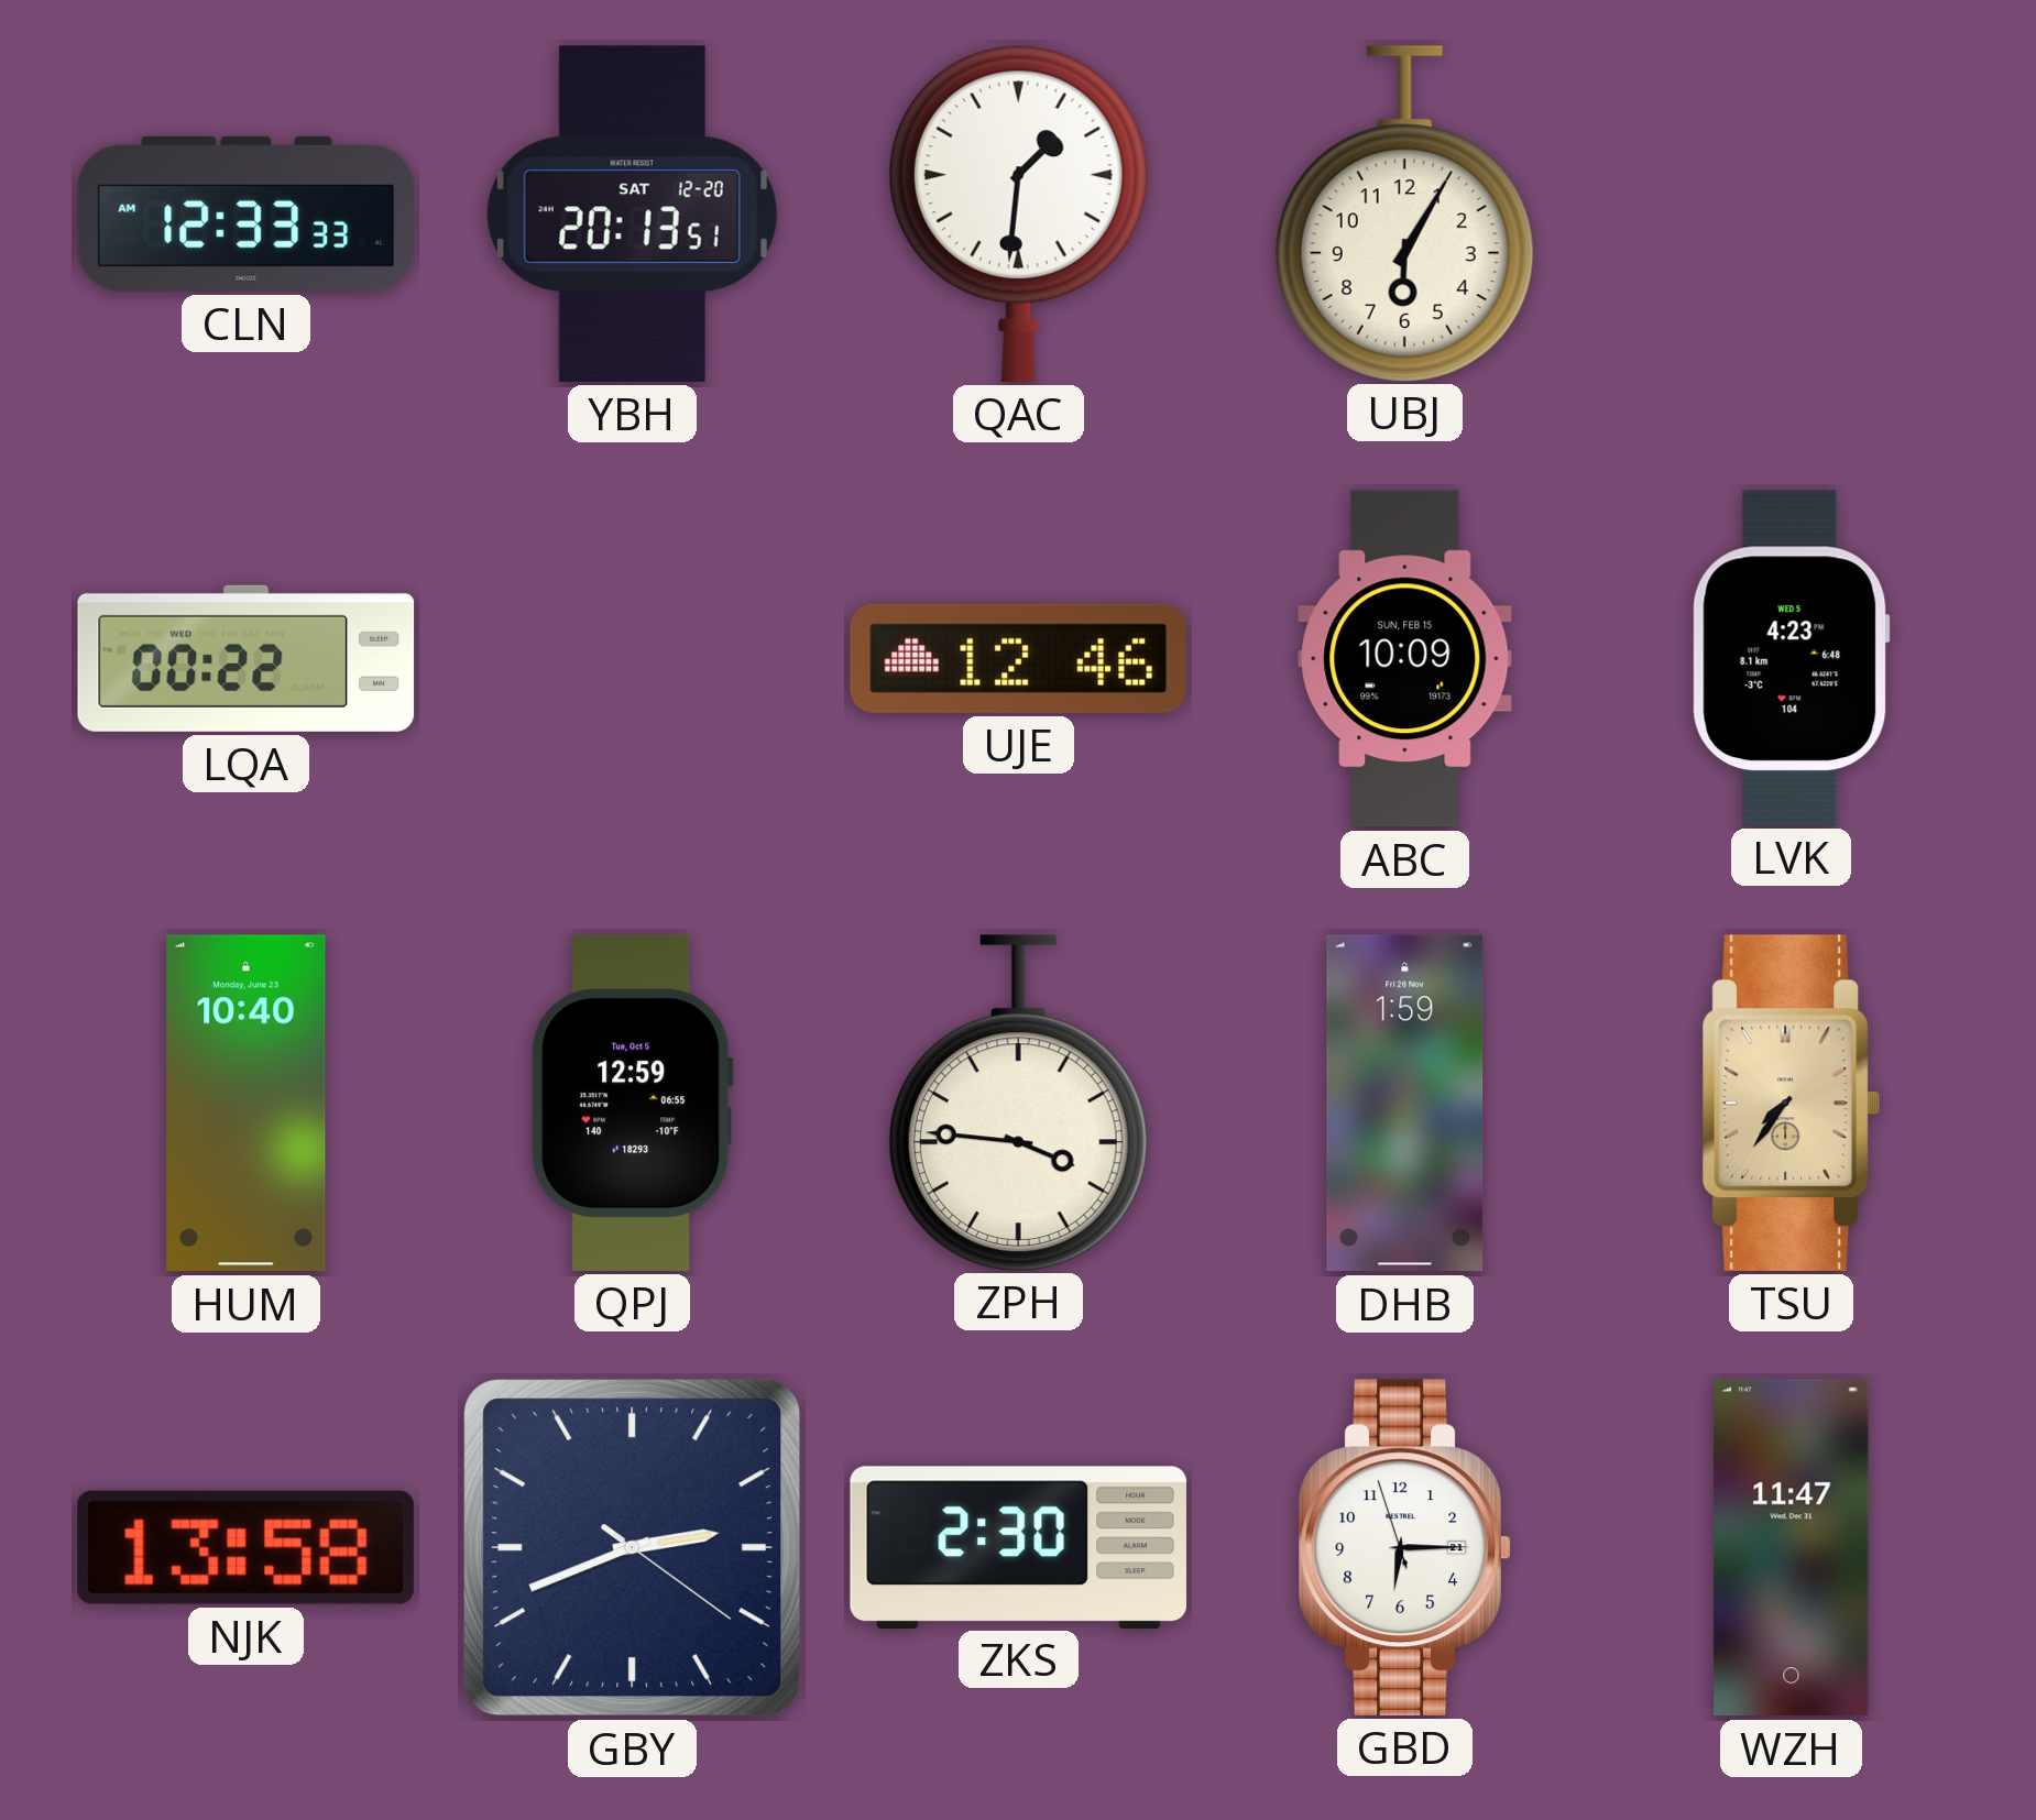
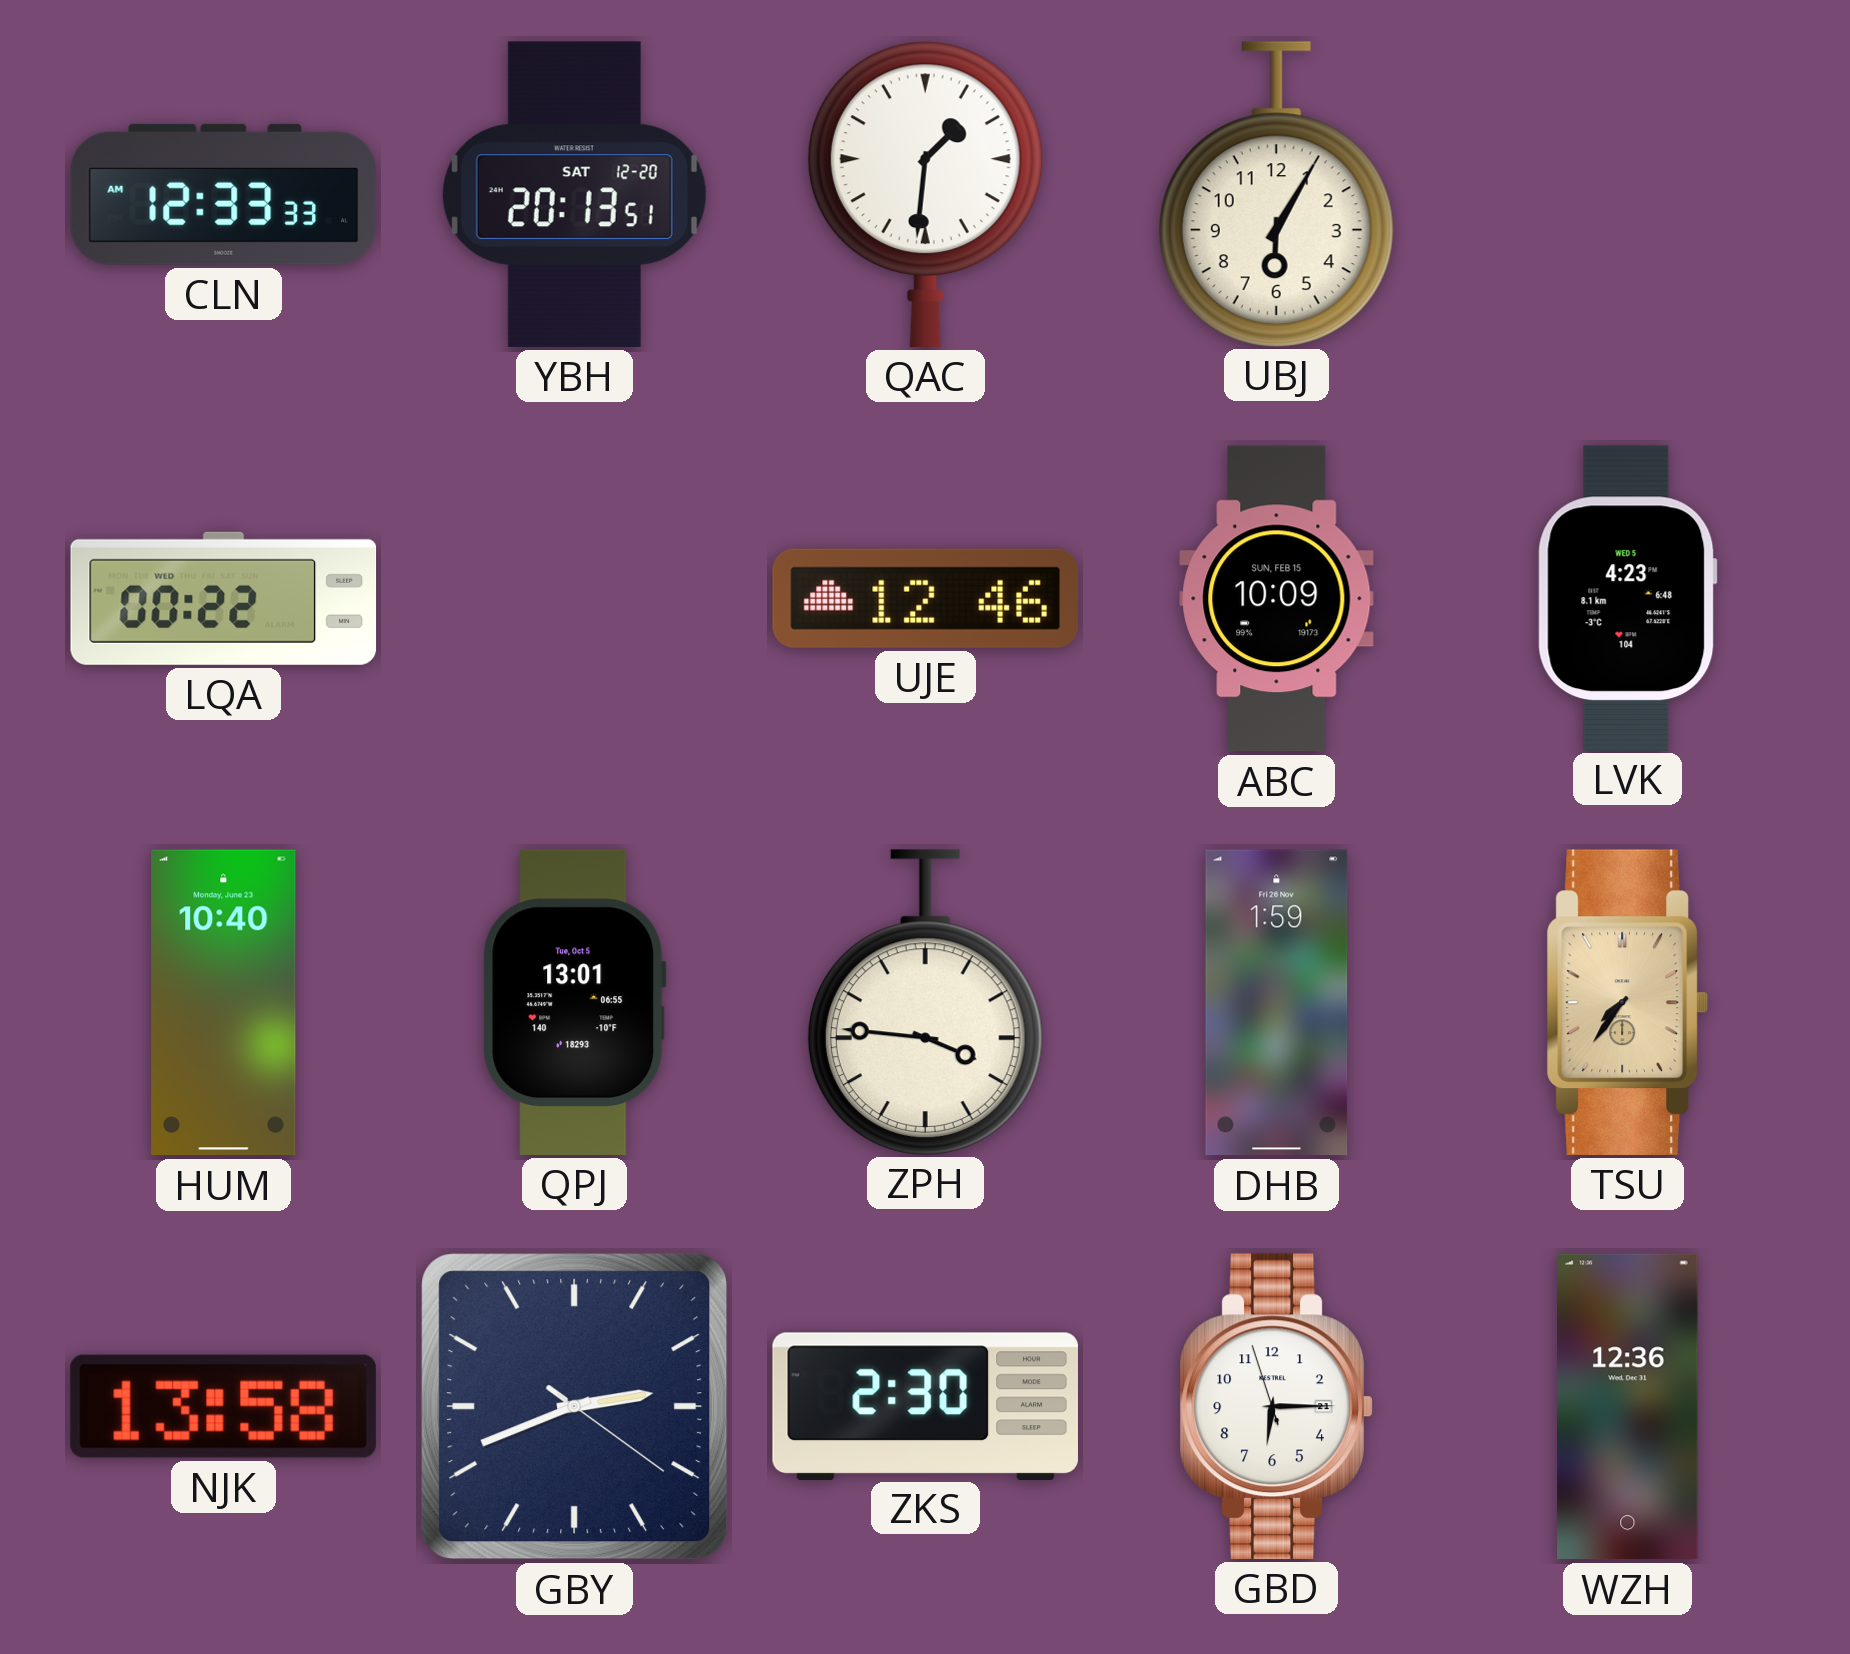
QPJ: 12:59 -> 13:01 (575, 1002)
WZH: 11:47 -> 12:36 (1628, 1407)
